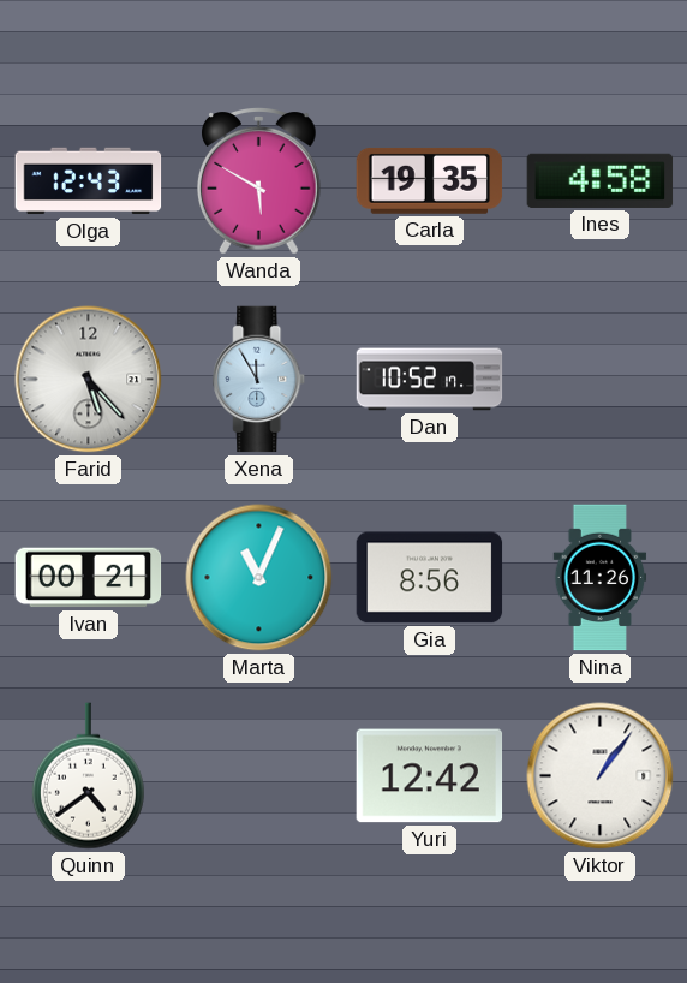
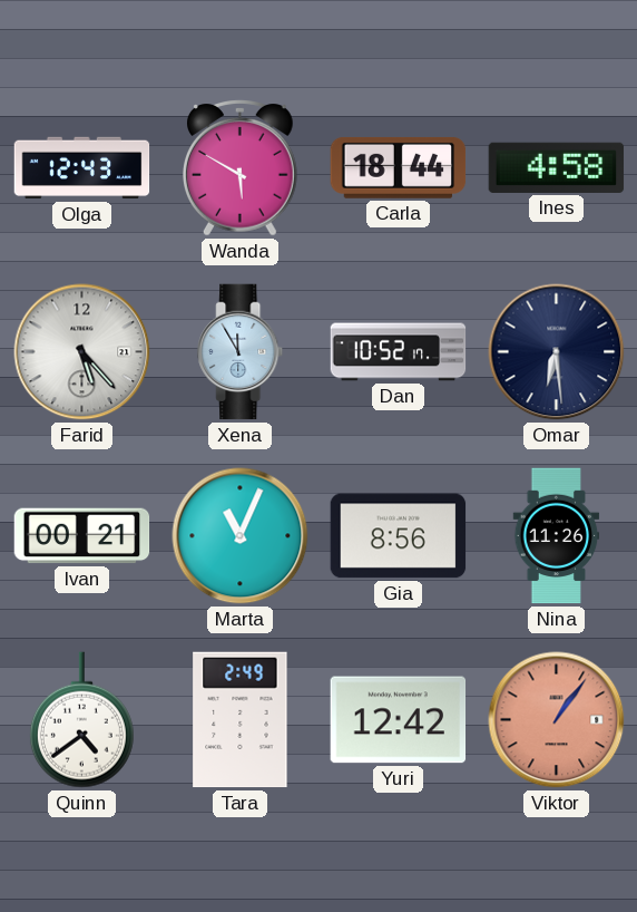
Carla: 19:35 -> 18:44 (399, 167)
Omar: none -> 6:29 (557, 352)
Tara: none -> 2:49 (241, 720)
Viktor dial: white -> salmon (557, 720)
